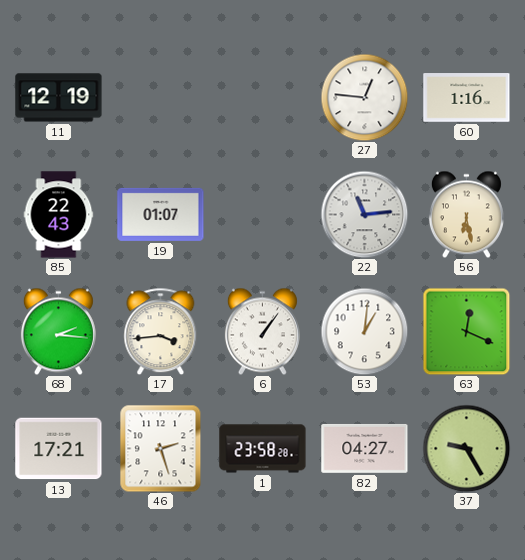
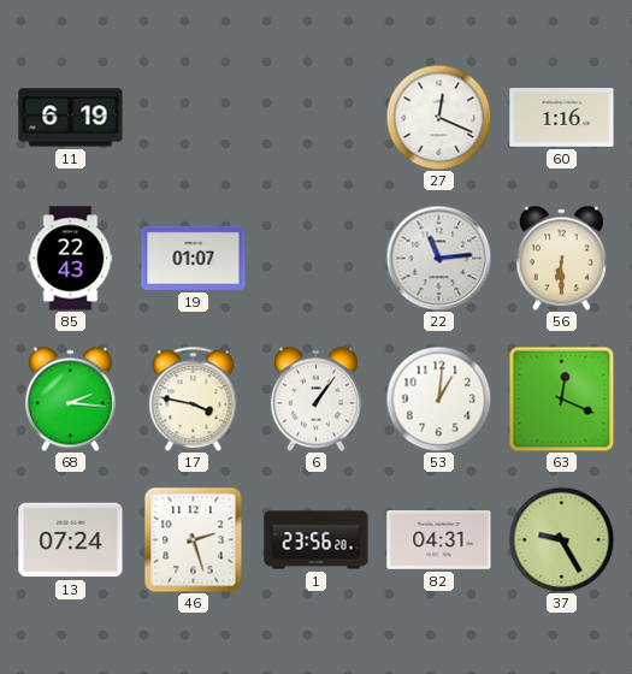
11: 12:19 -> 6:19 (71, 118)
27: 12:46 -> 12:19 (438, 117)
56: 6:28 -> 6:30 (561, 258)
17: 3:44 -> 3:47 (194, 398)
13: 17:21 -> 07:24 (71, 540)
1: 23:58 -> 23:56 (317, 540)
82: 04:27 -> 04:31 (439, 539)
